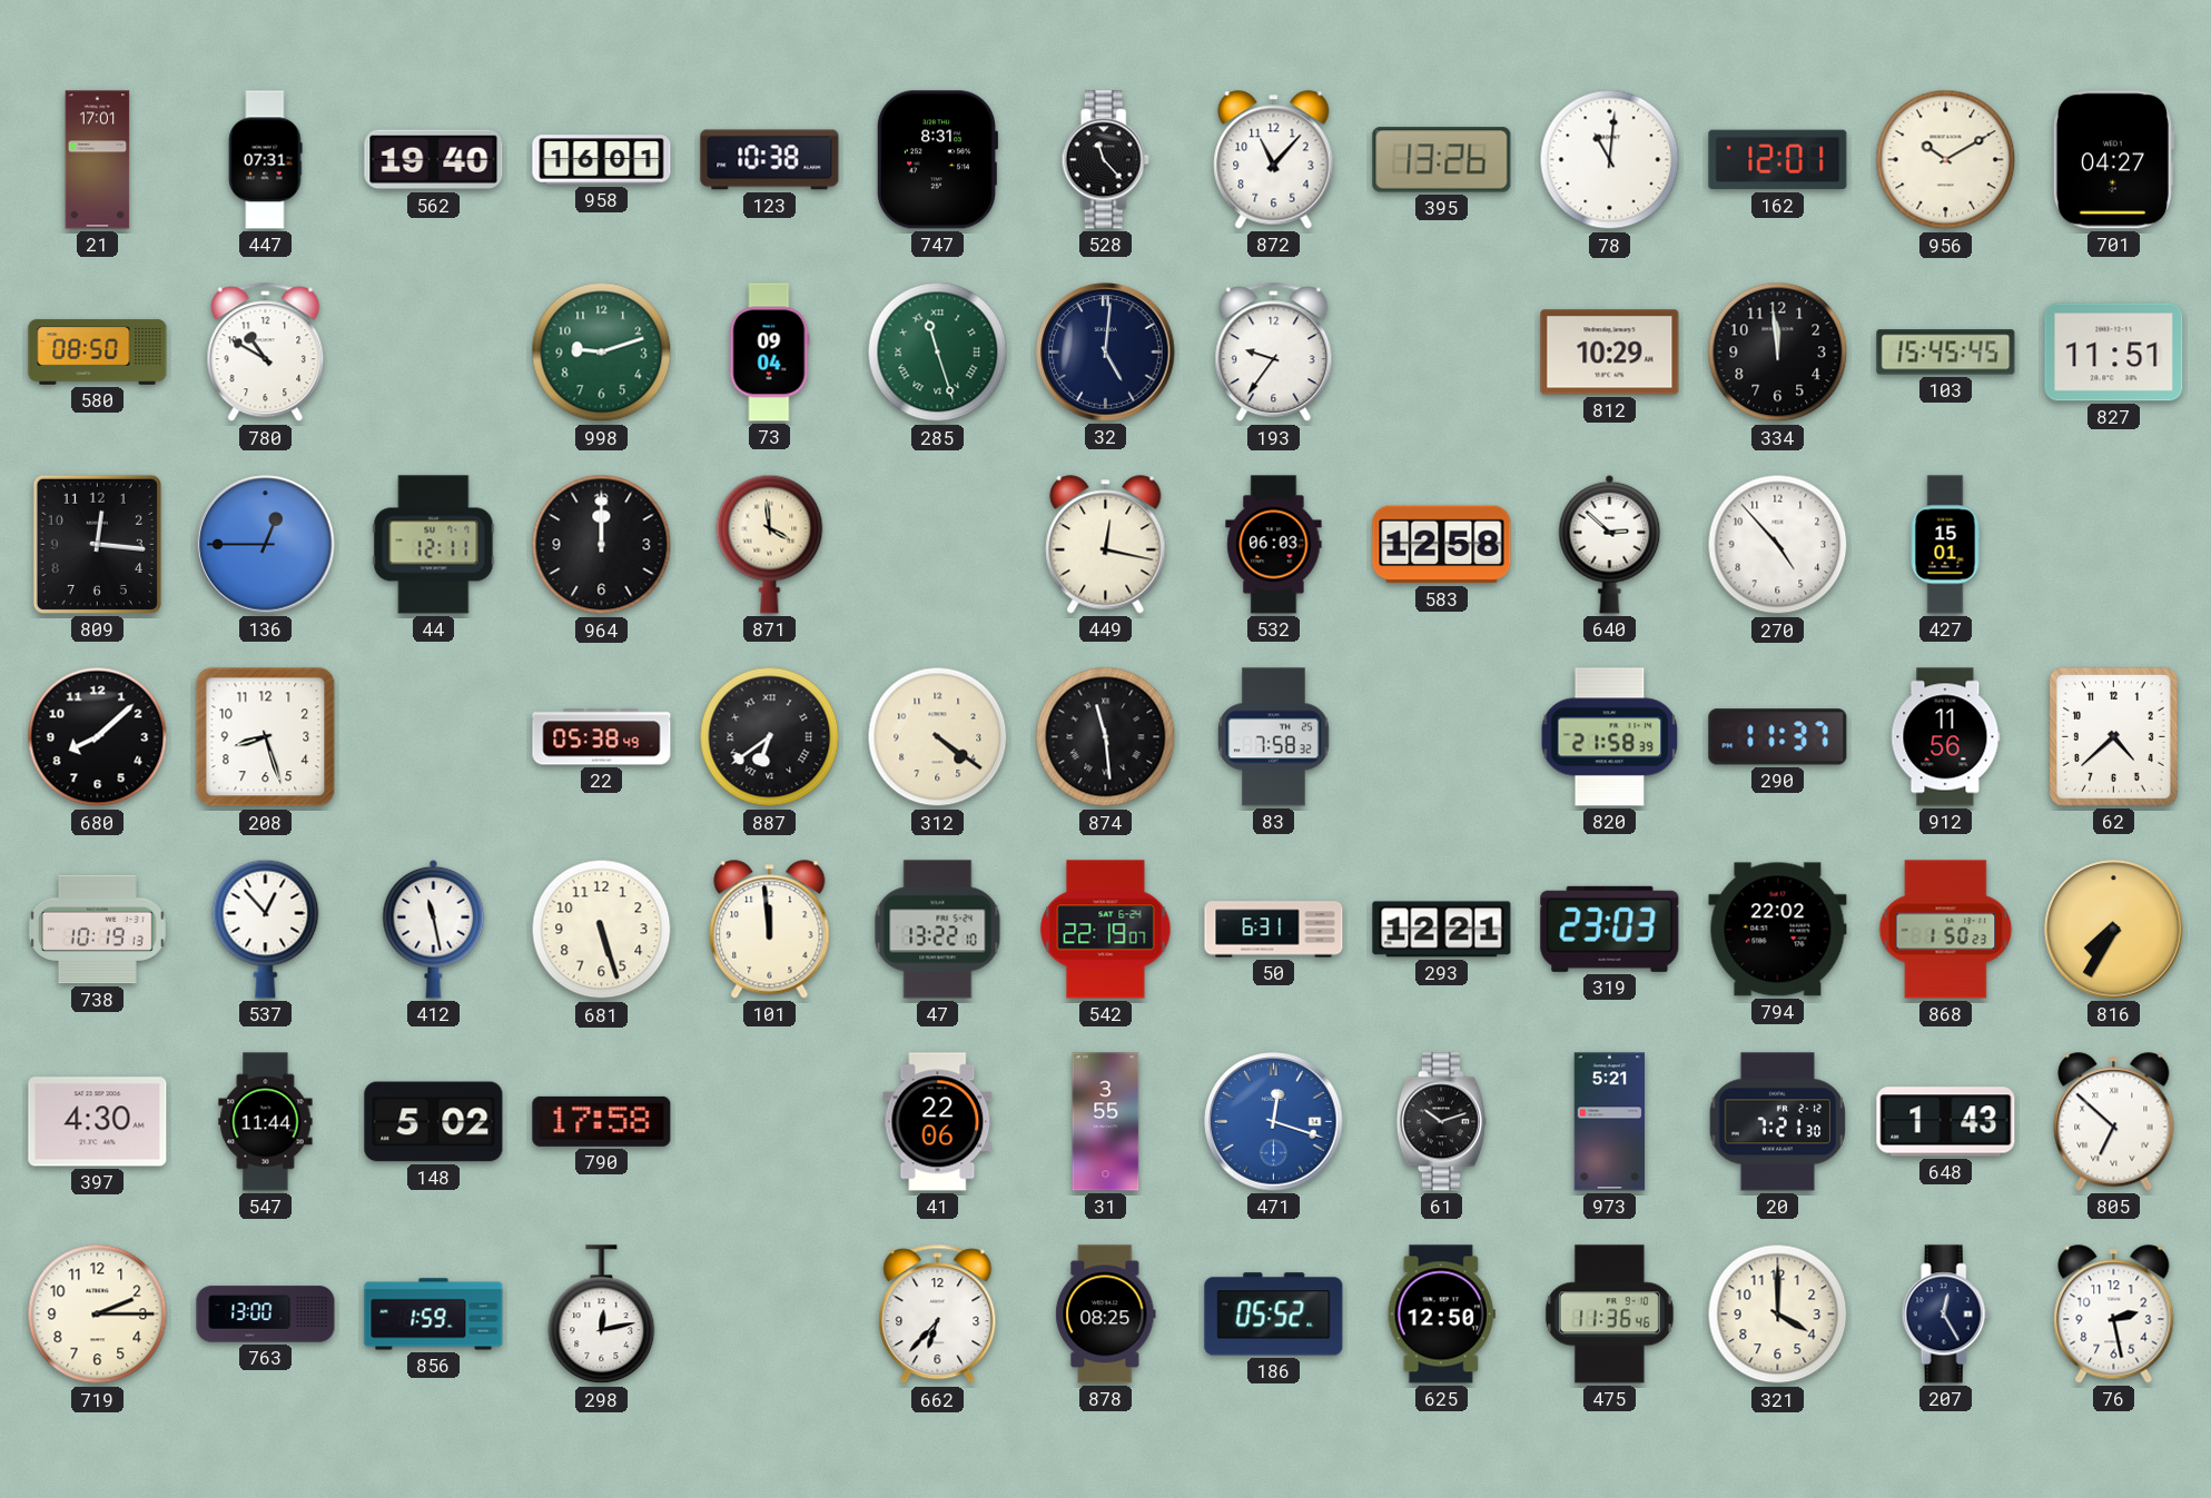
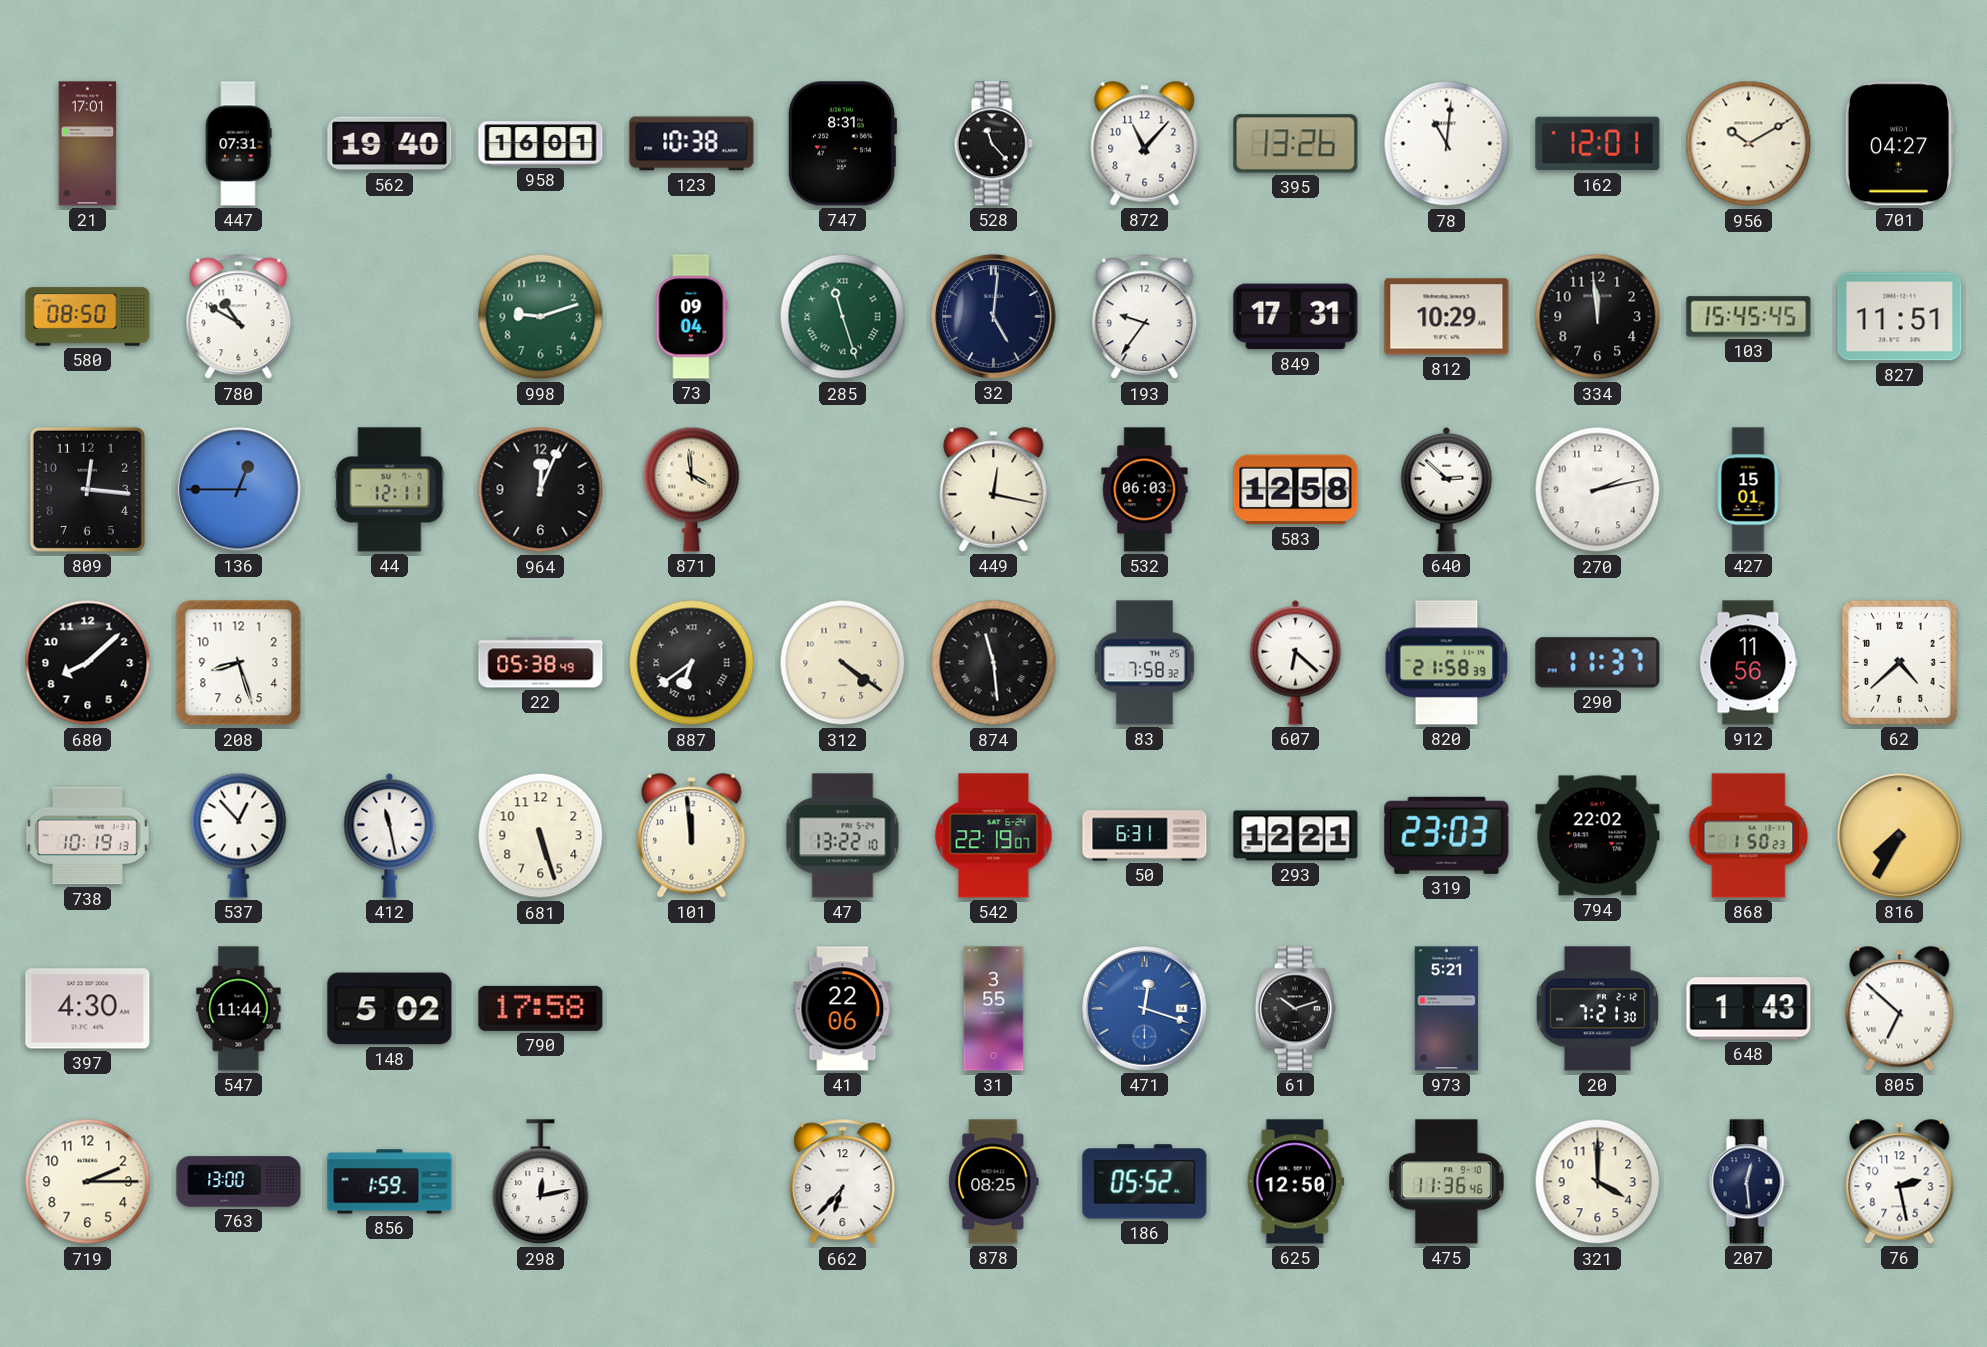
849: none -> 17:31 (1296, 317)
964: 12:00 -> 12:04 (541, 490)
270: 4:53 -> 2:13 (1598, 490)
607: none -> 6:22 (1296, 662)
207: 12:25 -> 12:29 (1748, 1182)
